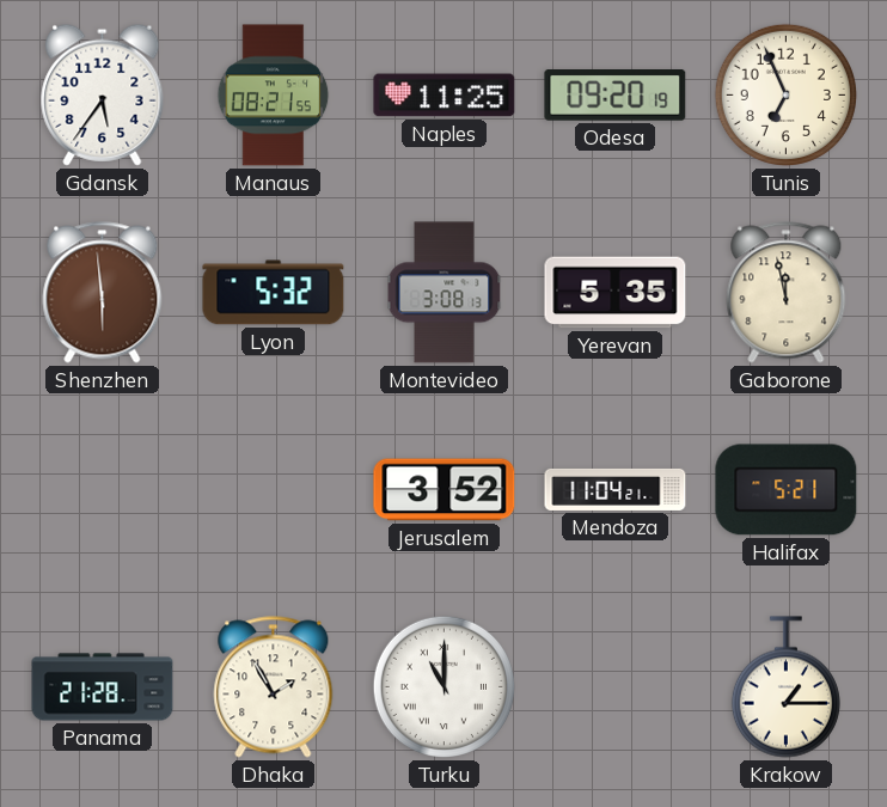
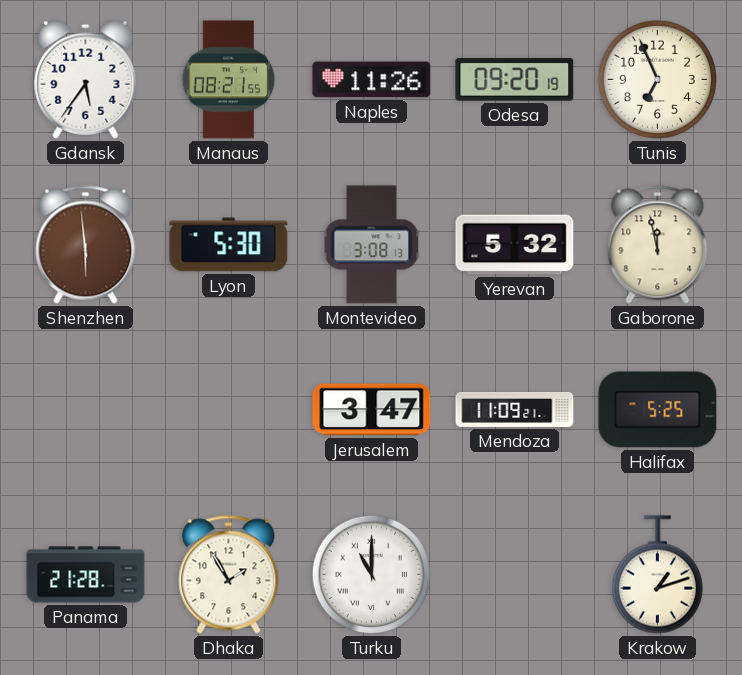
Naples: 11:25 -> 11:26 (372, 80)
Lyon: 5:32 -> 5:30 (229, 245)
Yerevan: 5:35 -> 5:32 (515, 245)
Jerusalem: 3:52 -> 3:47 (372, 410)
Mendoza: 11:04 -> 11:09 (515, 409)
Halifax: 5:21 -> 5:25 (658, 410)
Krakow: 1:15 -> 1:12 (657, 575)
